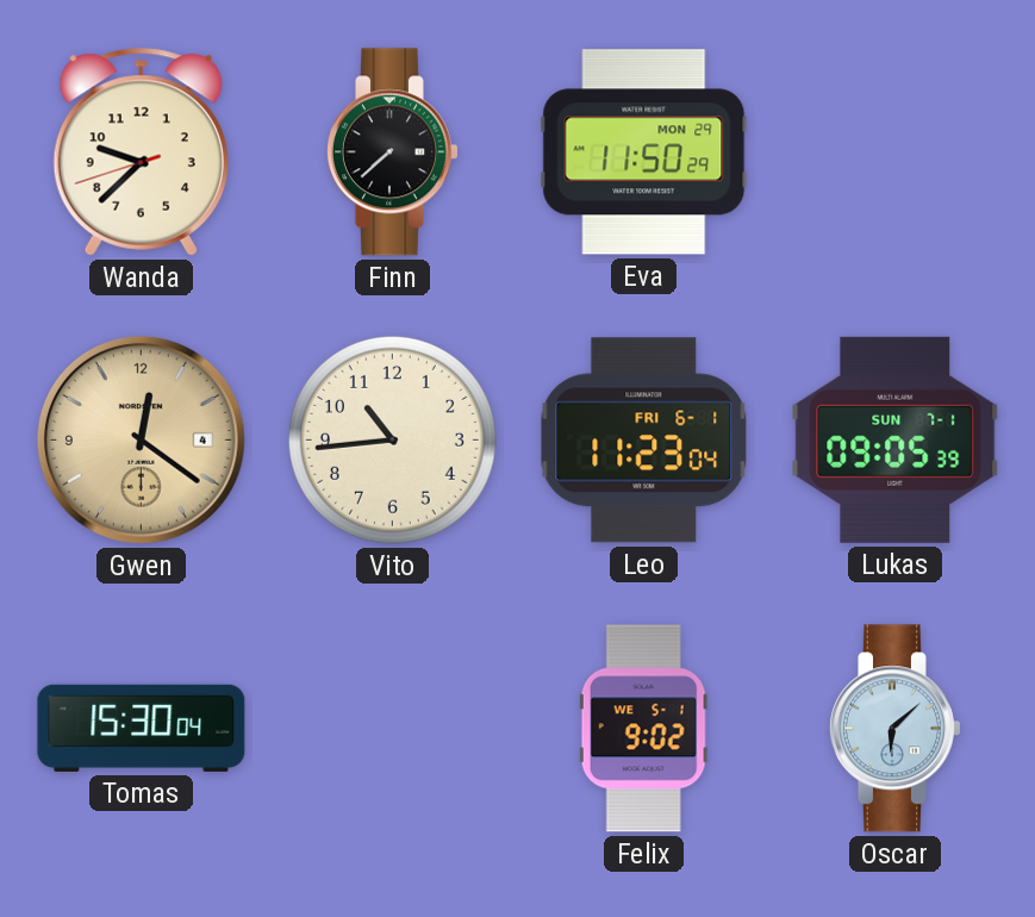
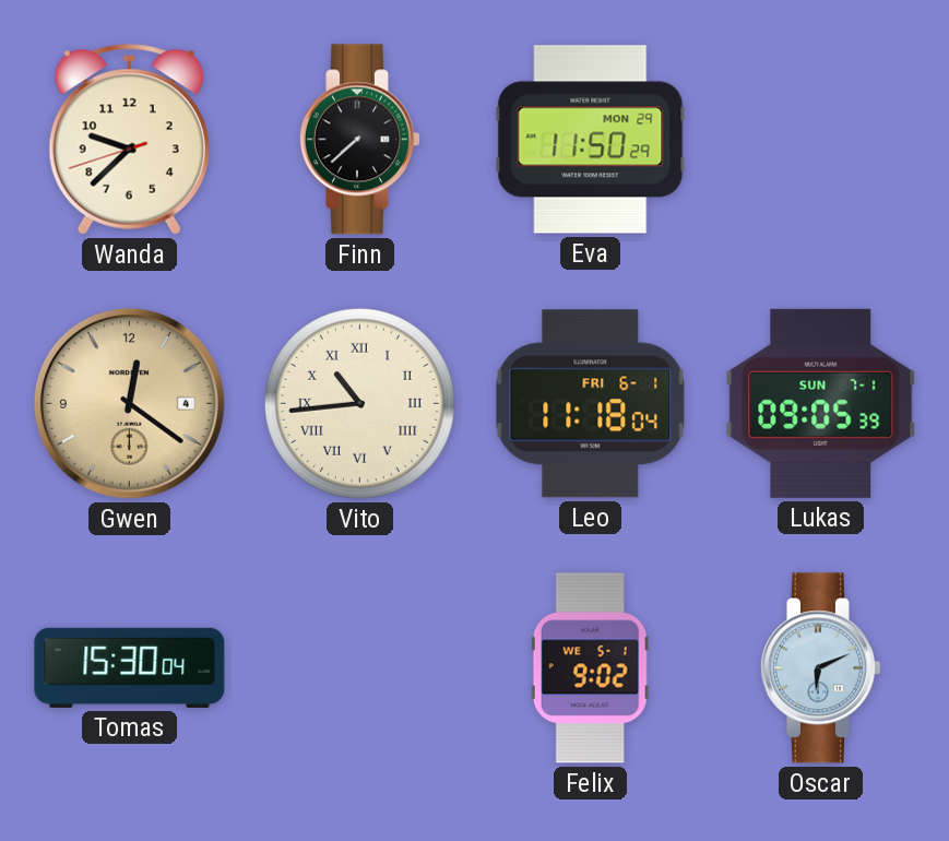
Vito numerals: Arabic -> Roman (359, 403)
Leo: 11:23 -> 11:18 (591, 404)
Oscar: 6:08 -> 6:11 (820, 668)
